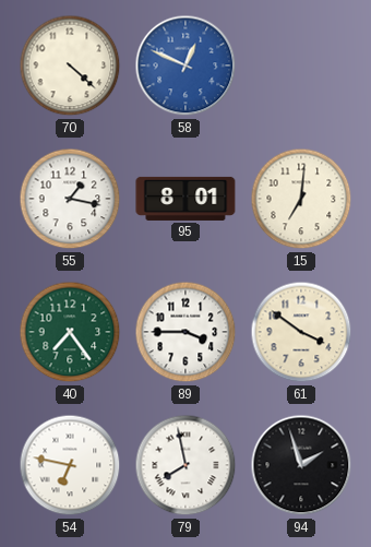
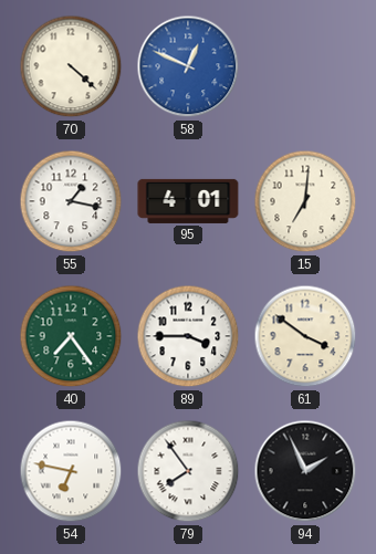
95: 8:01 -> 4:01 (188, 201)
79: 7:58 -> 7:54 (188, 471)
94: 1:57 -> 1:56 (305, 471)
